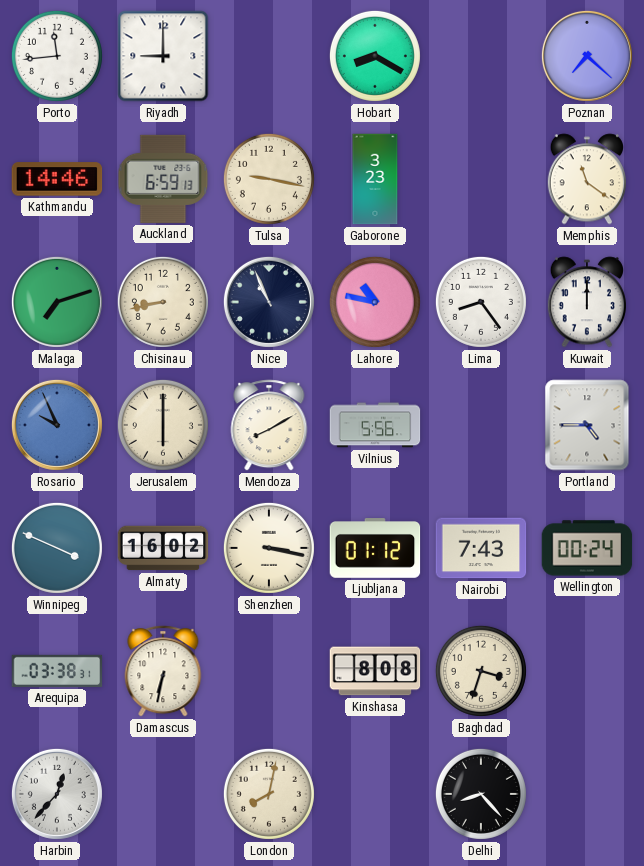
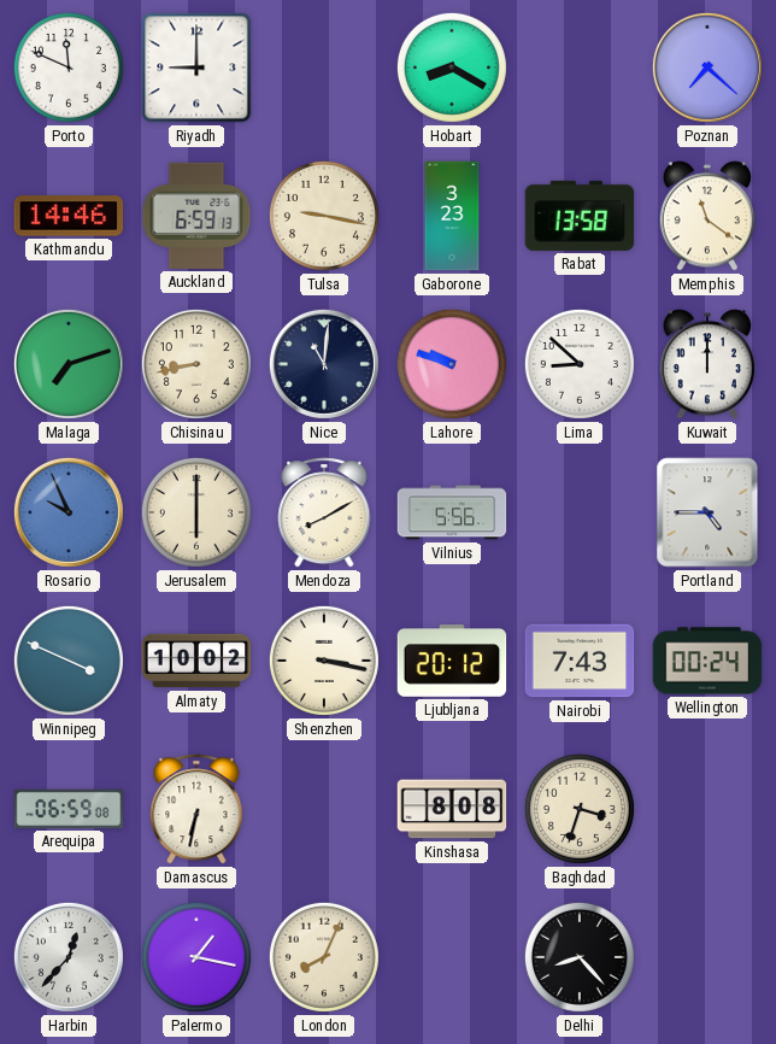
Porto: 11:44 -> 11:49 (69, 68)
Rabat: none -> 13:58 (580, 216)
Nice: 10:56 -> 11:01 (324, 364)
Lahore: 10:47 -> 9:48 (452, 364)
Lima: 8:24 -> 8:52 (580, 364)
Almaty: 16:02 -> 10:02 (196, 661)
Ljubljana: 01:12 -> 20:12 (452, 661)
Arequipa: 03:38 -> 06:59 (69, 809)
Palermo: none -> 1:17 (196, 957)
London: 8:02 -> 8:04 (324, 957)
